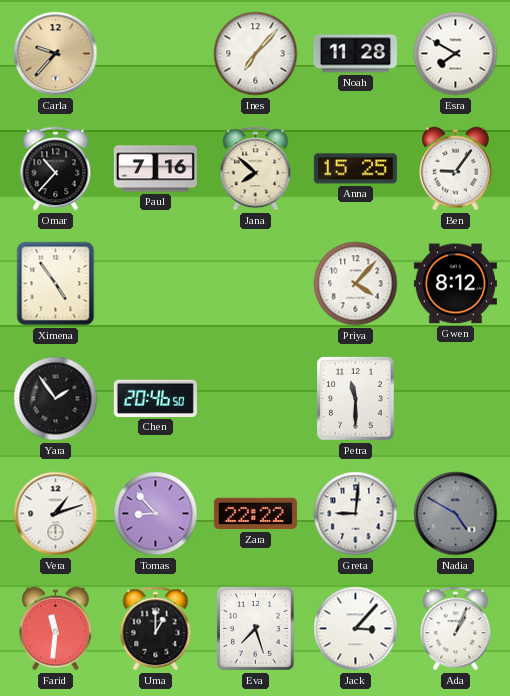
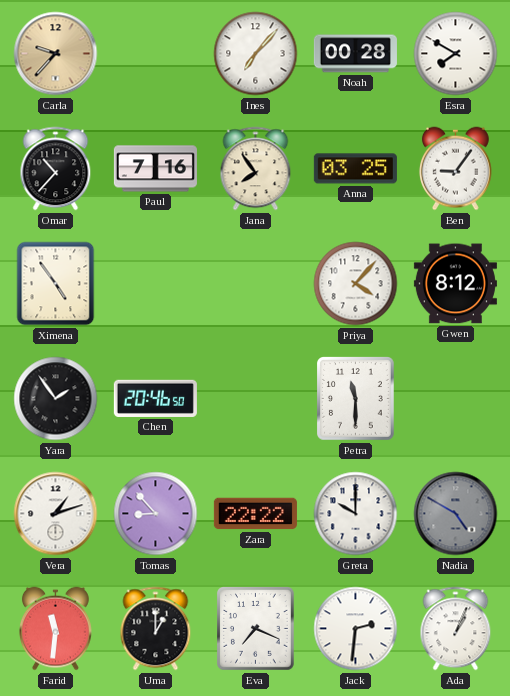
Noah: 11:28 -> 00:28 (355, 54)
Jana: 7:52 -> 7:54 (256, 169)
Anna: 15:25 -> 03:25 (355, 169)
Greta: 9:01 -> 10:00 (356, 514)
Eva: 7:27 -> 7:19 (256, 629)
Jack: 3:07 -> 2:31 (356, 629)
